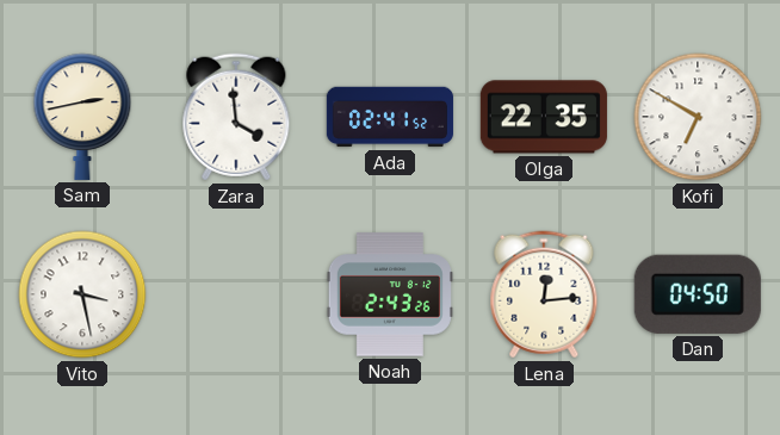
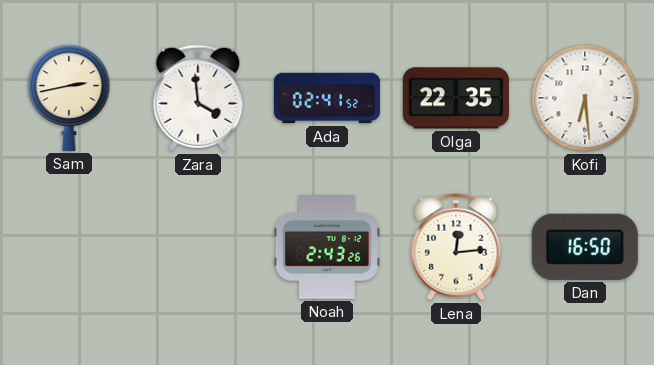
Kofi: 6:50 -> 6:29 (585, 98)
Vito: 3:28 -> none (82, 294)
Dan: 04:50 -> 16:50 (585, 247)
